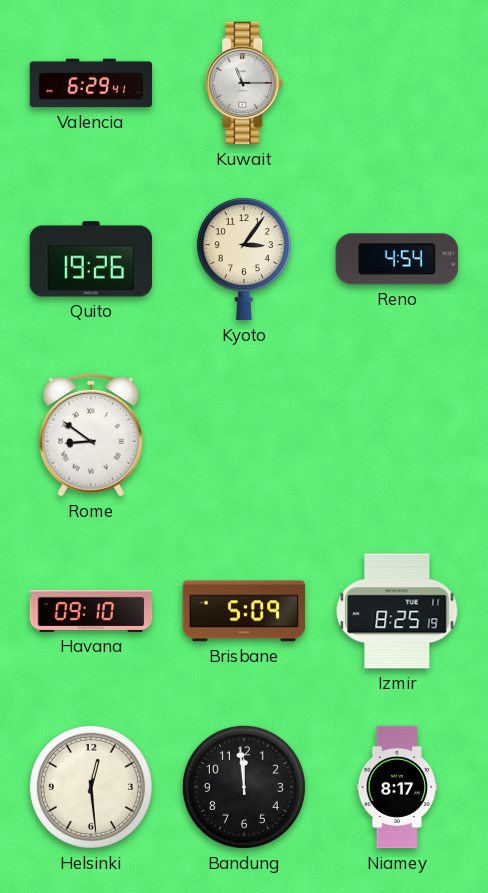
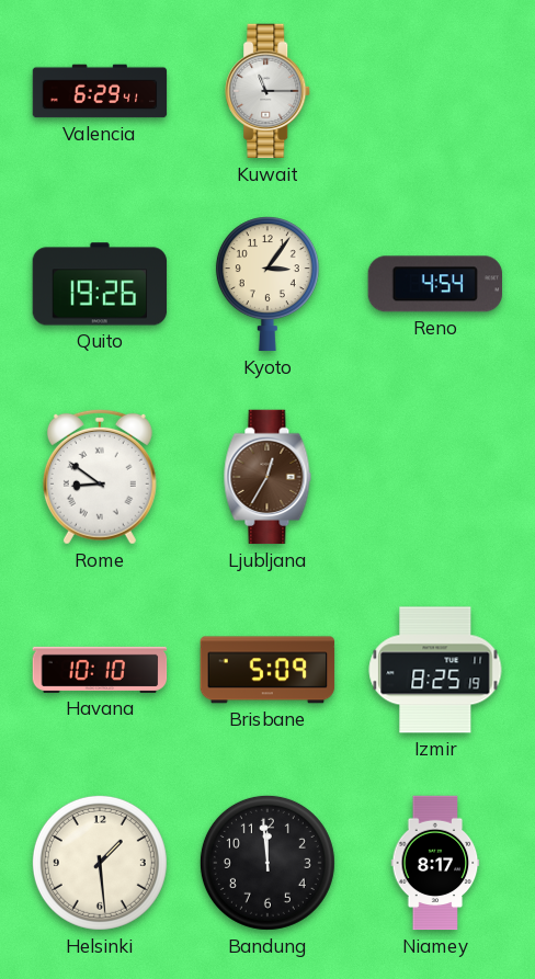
Ljubljana: none -> 12:35 (267, 477)
Havana: 09:10 -> 10:10 (100, 670)
Helsinki: 12:29 -> 1:29 (100, 863)
